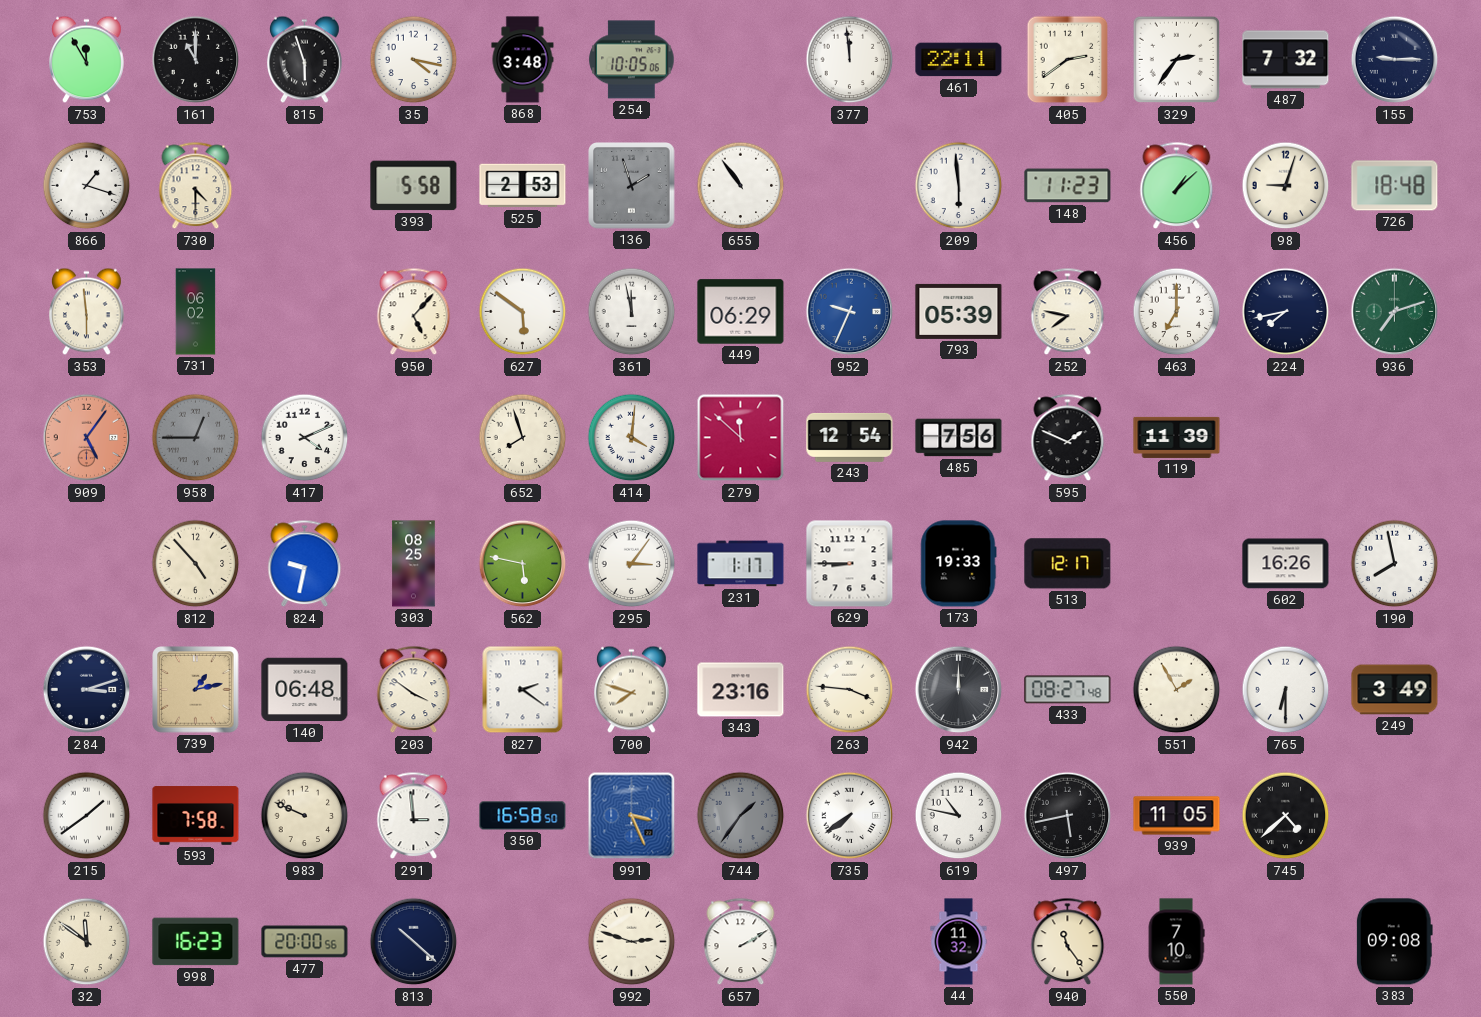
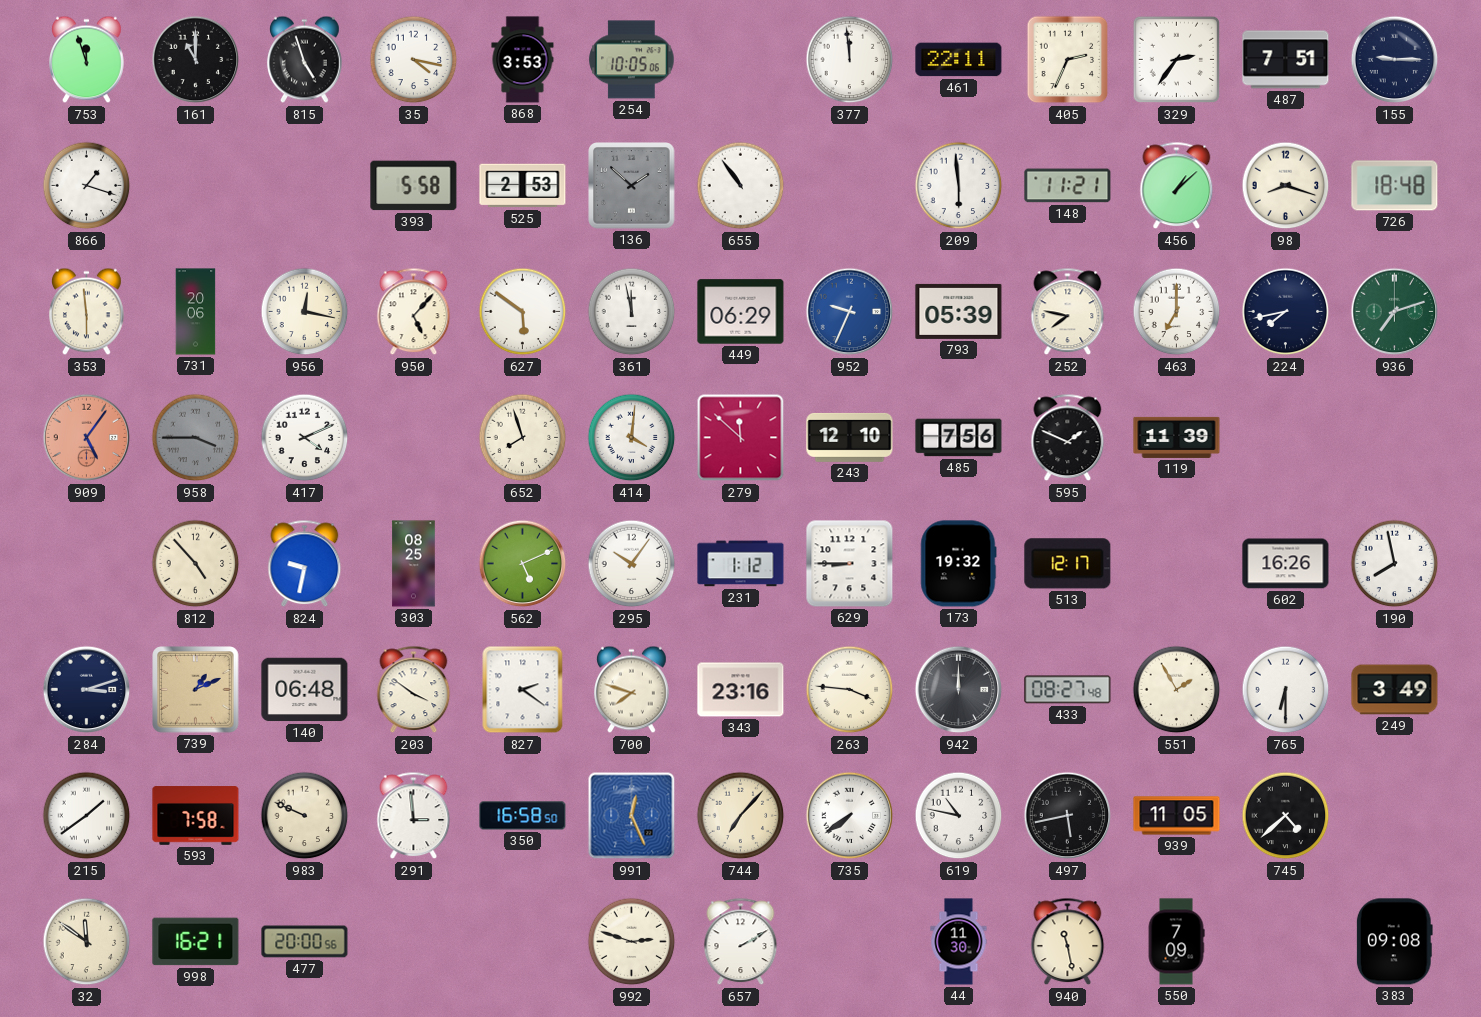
753: 11:55 -> 11:57 (87, 60)
815: 5:57 -> 4:57 (305, 60)
868: 3:48 -> 3:53 (523, 60)
405: 2:39 -> 2:34 (1068, 60)
487: 7:32 -> 7:51 (1286, 60)
730: 4:30 -> none (196, 186)
136: 1:57 -> 1:52 (632, 186)
148: 11:23 -> 11:21 (1068, 186)
98: 9:03 -> 8:18 (1286, 186)
731: 06:02 -> 20:06 (196, 312)
956: none -> 12:17 (305, 312)
958: 12:45 -> 3:45 (196, 438)
243: 12:54 -> 12:10 (850, 437)
562: 5:47 -> 5:11 (523, 564)
295: 3:06 -> 10:06 (632, 564)
231: 1:17 -> 1:12 (741, 564)
173: 19:33 -> 19:32 (959, 564)
739: 1:13 -> 1:11 (196, 690)
991: 3:26 -> 12:26 (632, 816)
744: 1:36 -> 7:07 (741, 816)
744 dial: grey -> cream (741, 816)
998: 16:23 -> 16:21 (196, 942)
813: 10:22 -> none (414, 942)
44: 11:32 -> 11:30 (959, 942)
940: 11:24 -> 11:28 (1068, 942)
550: 7:10 -> 7:09 (1176, 942)
